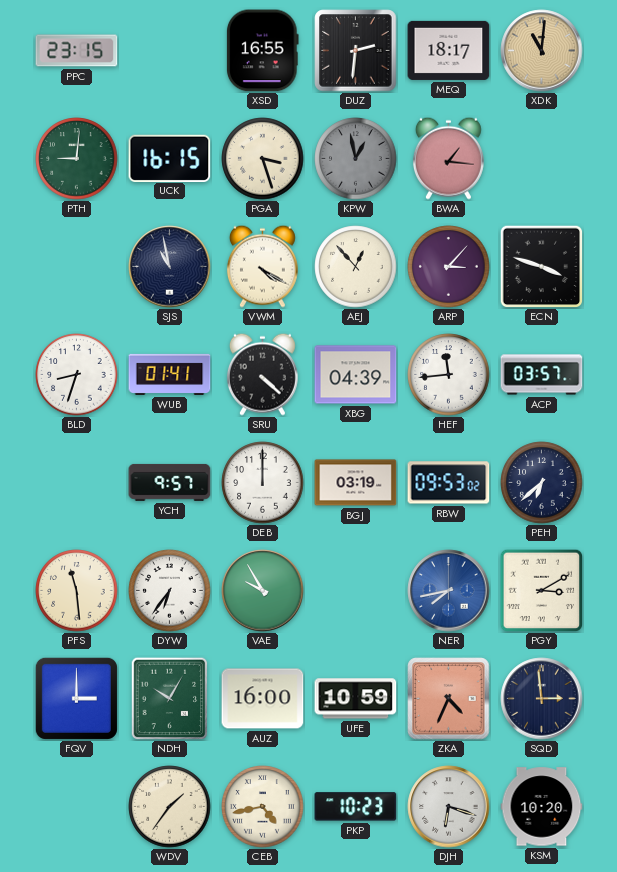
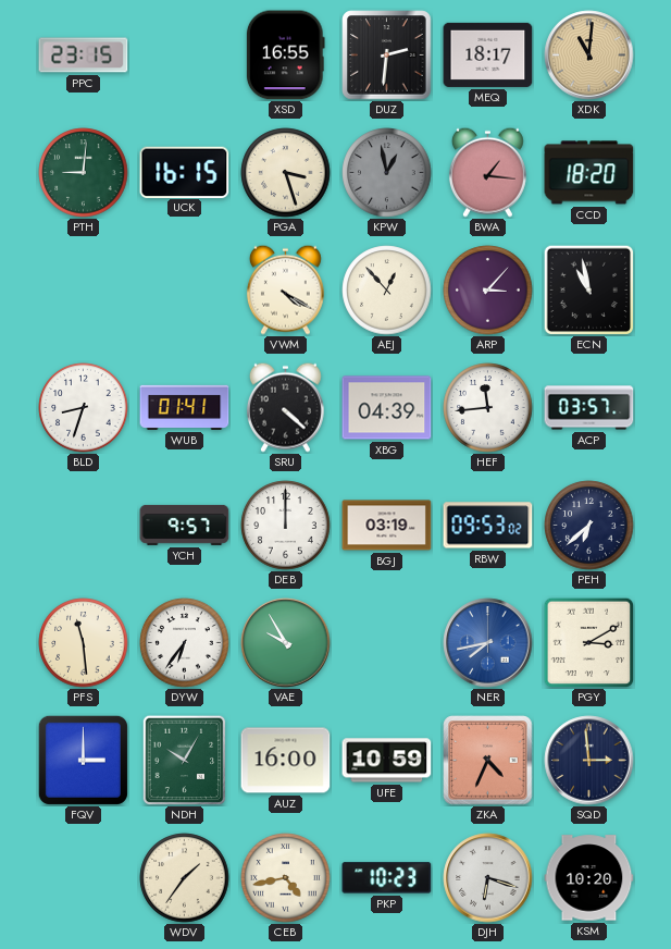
CCD: none -> 18:20 (589, 173)
SJS: 10:58 -> none (170, 267)
ECN: 3:48 -> 10:58 (588, 289)
